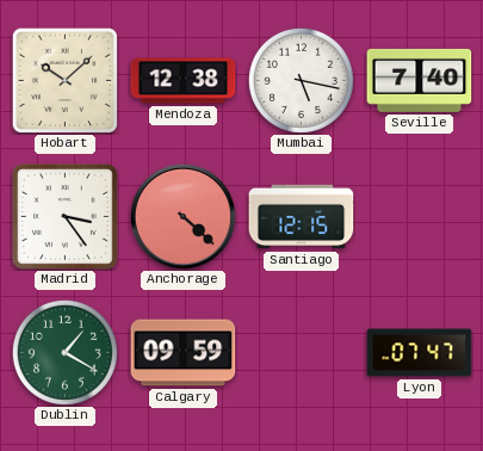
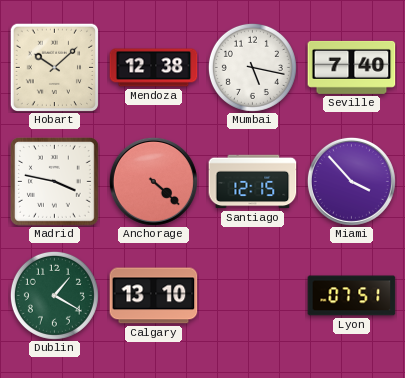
Madrid: 3:24 -> 3:47 (55, 182)
Miami: none -> 3:53 (351, 181)
Calgary: 09:59 -> 13:10 (154, 296)
Lyon: 07:47 -> 07:51 (352, 296)
